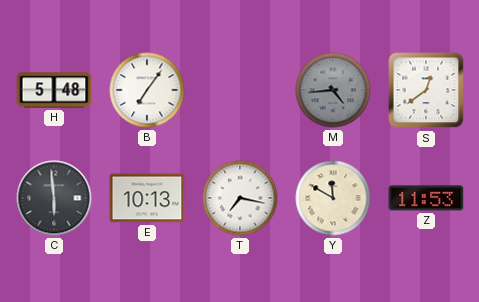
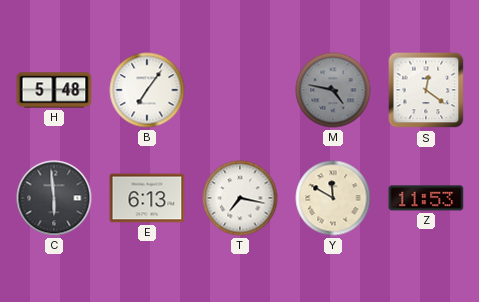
M: 4:44 -> 4:47 (333, 90)
S: 12:39 -> 12:21 (426, 90)
E: 10:13 -> 6:13 (147, 198)
